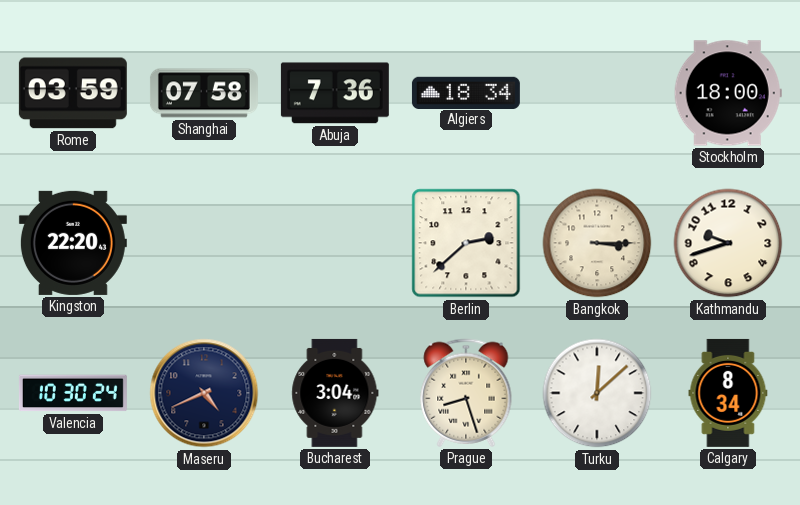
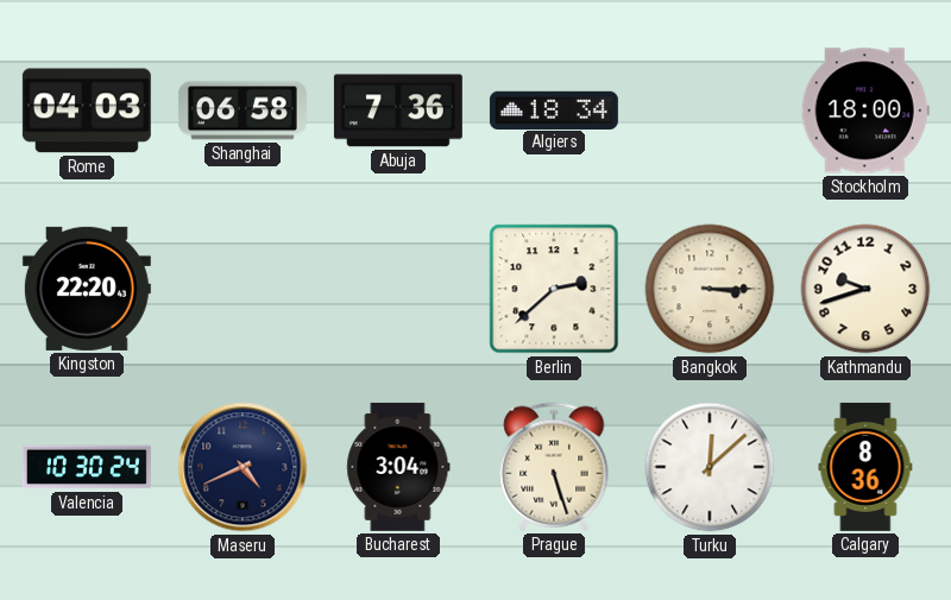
Rome: 03:59 -> 04:03 (87, 110)
Shanghai: 07:58 -> 06:58 (243, 110)
Prague: 8:27 -> 5:27 (554, 467)
Calgary: 8:34 -> 8:36 (865, 467)
